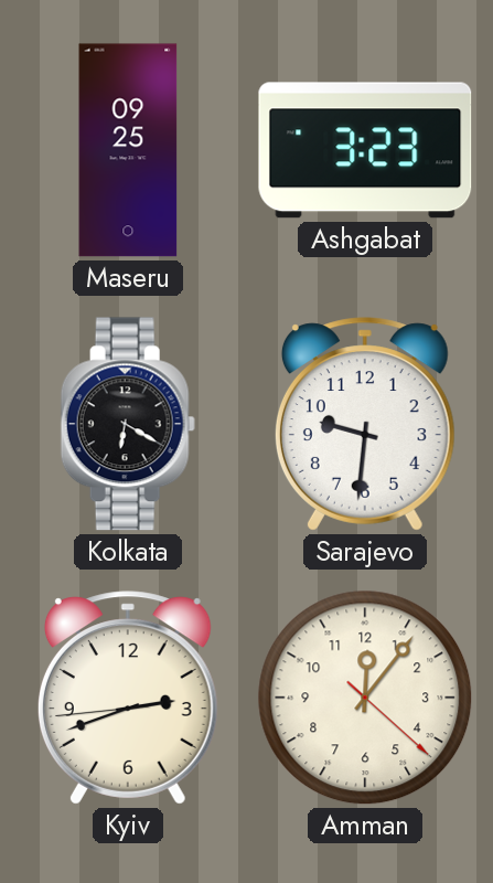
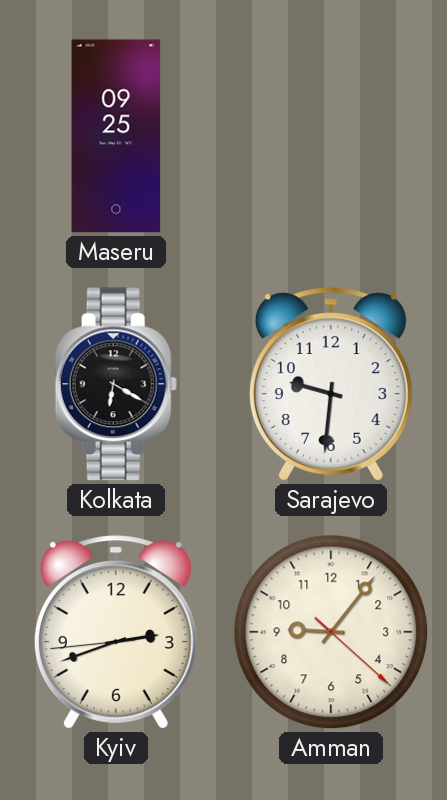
Ashgabat: 3:23 -> none (365, 150)
Amman: 12:06 -> 9:06 (331, 632)
